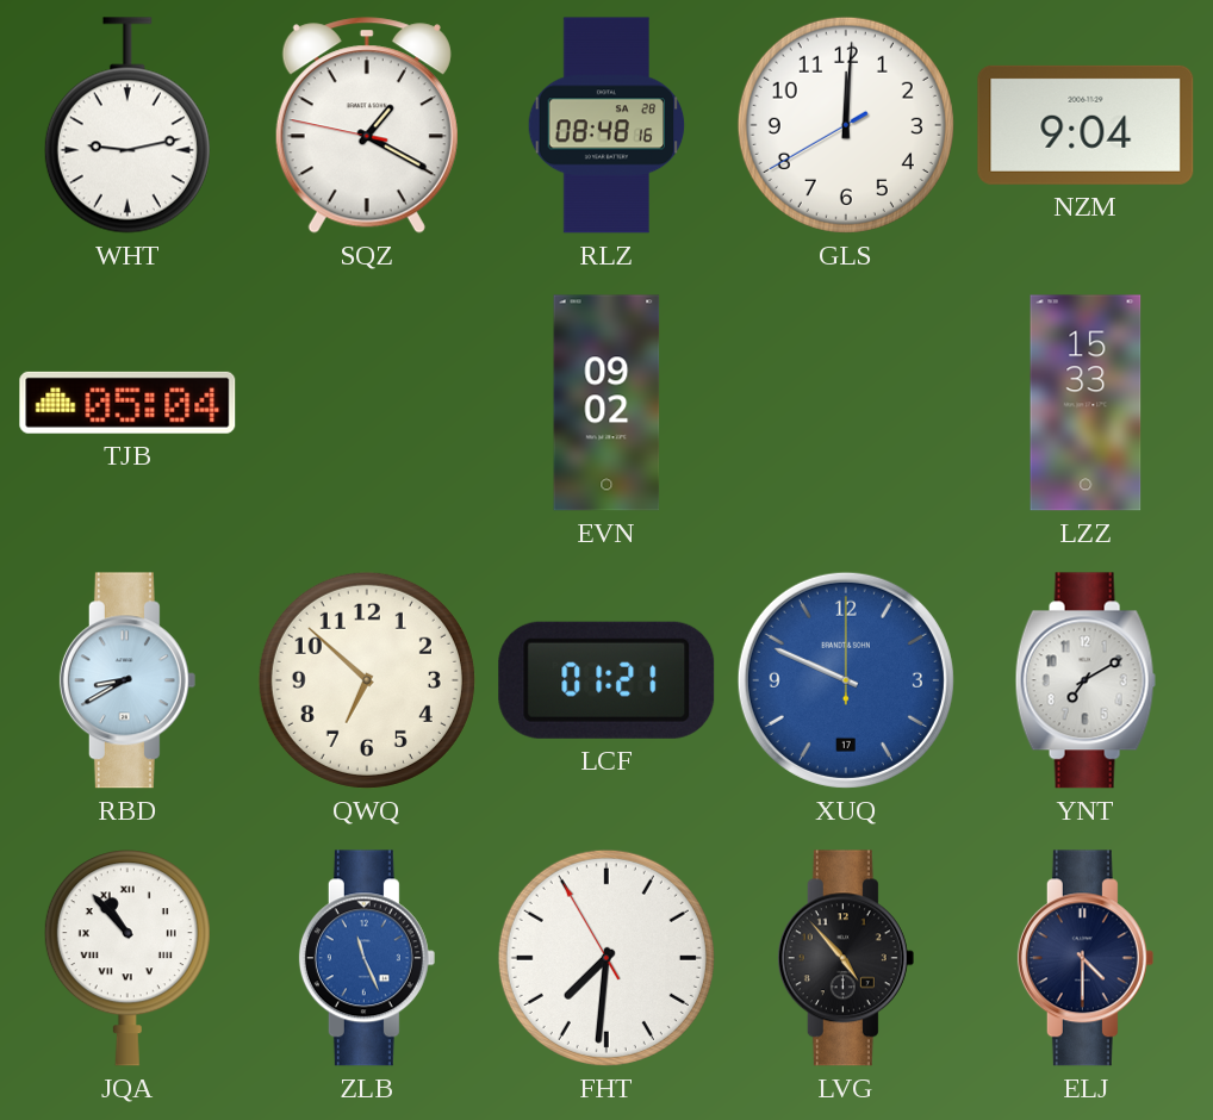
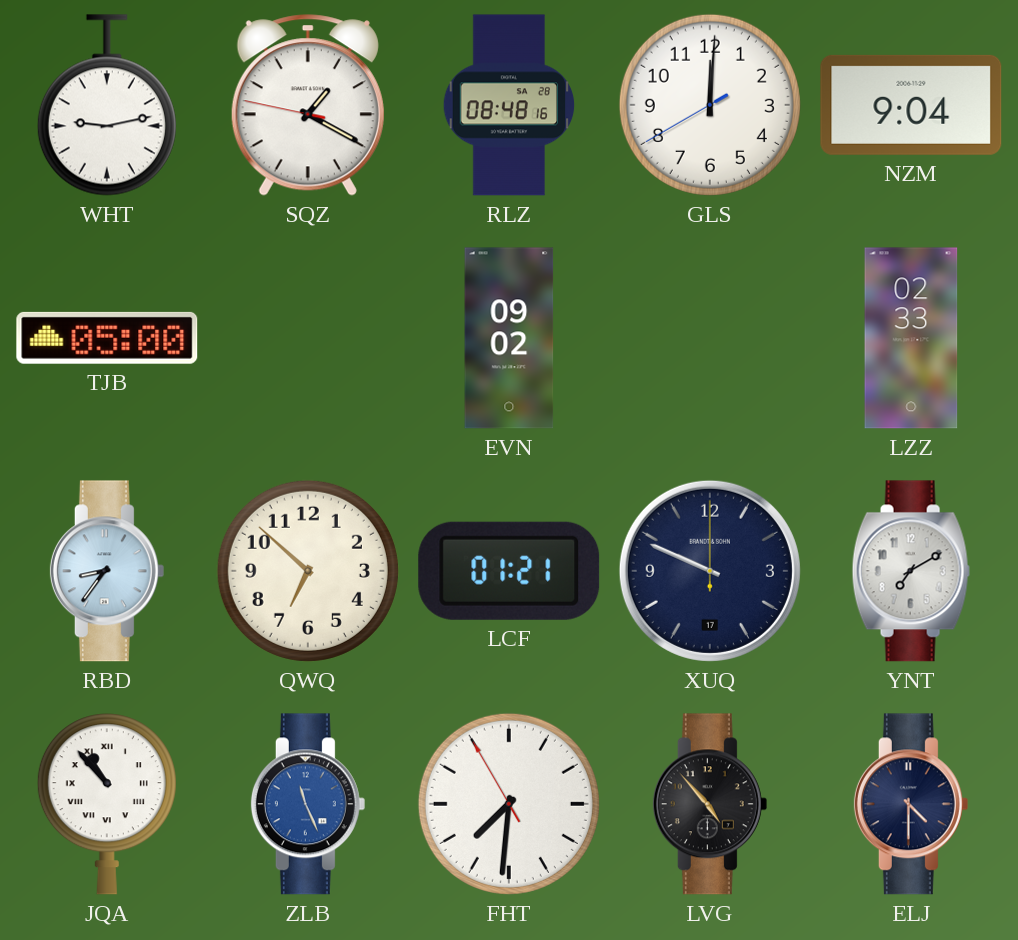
TJB: 05:04 -> 05:00 (107, 338)
LZZ: 15:33 -> 02:33 (911, 338)
RBD: 8:40 -> 8:36 (107, 571)
XUQ dial: blue -> navy (710, 571)
